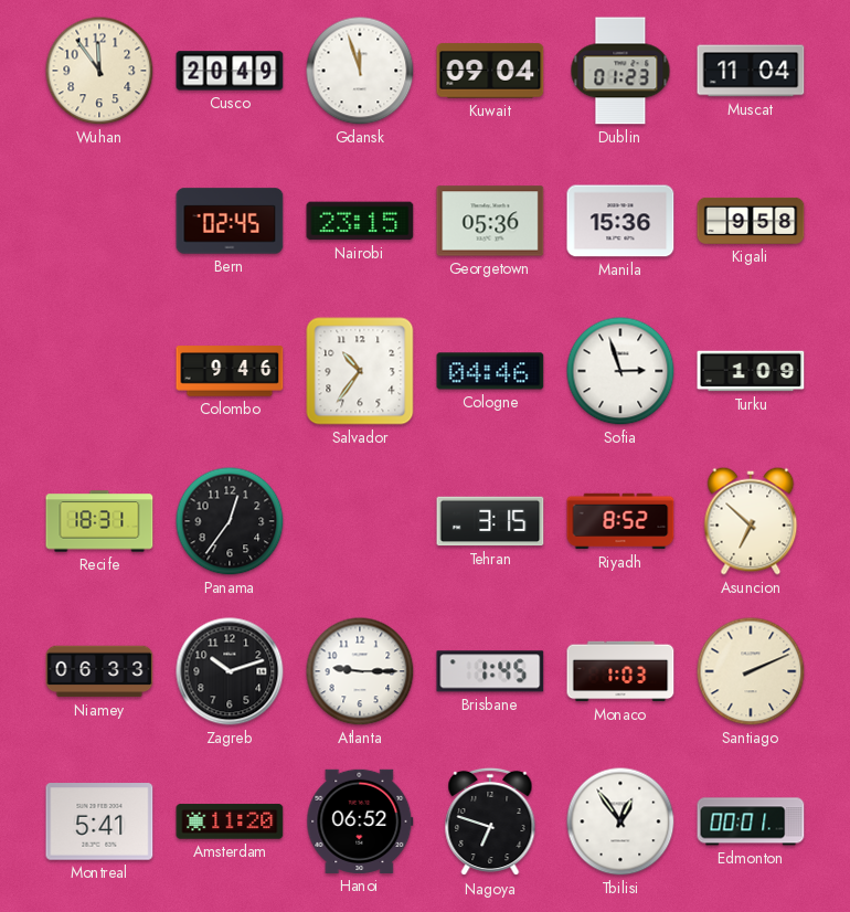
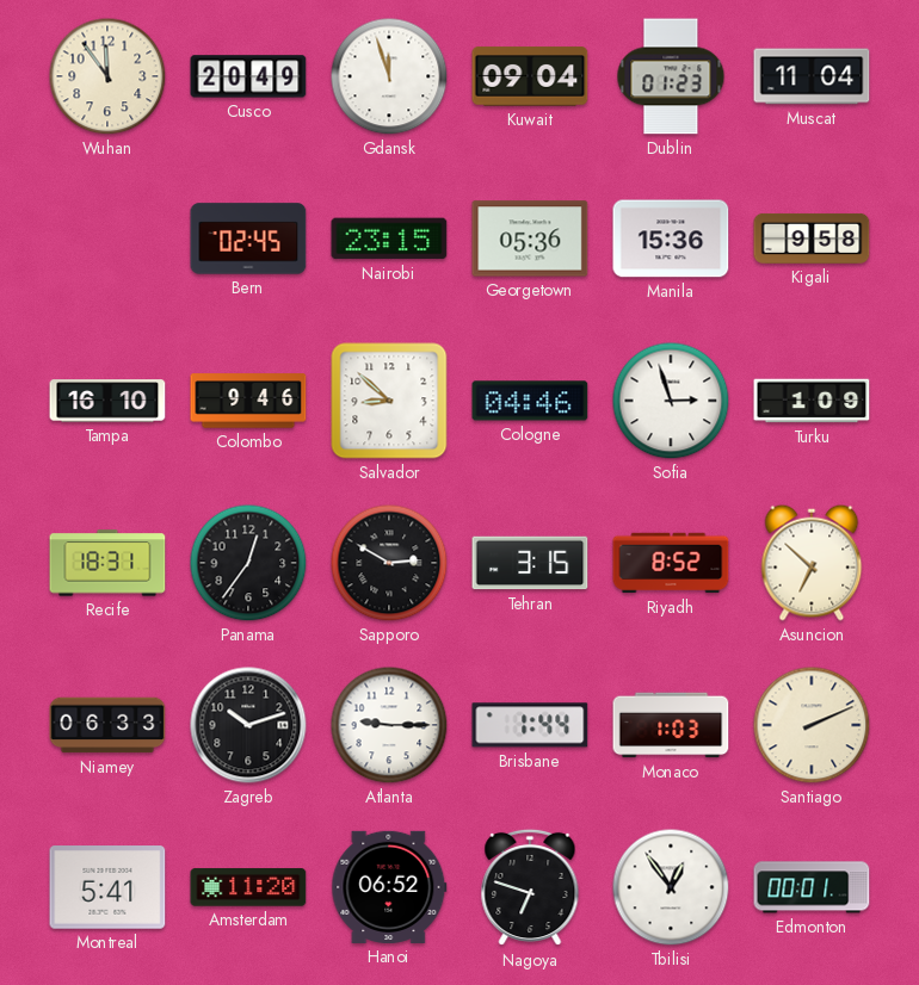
Tampa: none -> 16:10 (107, 401)
Salvador: 10:36 -> 8:52 (389, 401)
Sapporo: none -> 2:50 (389, 563)
Brisbane: 1:45 -> 1:44 (530, 725)
